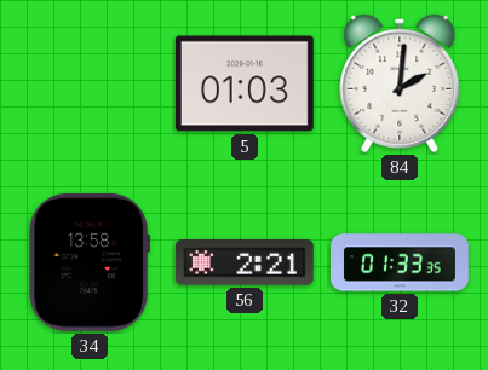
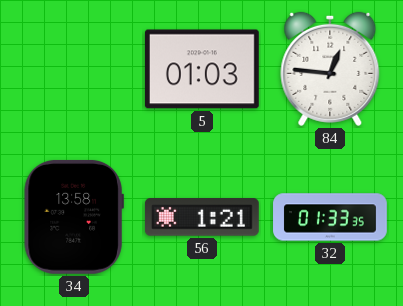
84: 2:01 -> 12:46 (330, 69)
56: 2:21 -> 1:21 (202, 217)
